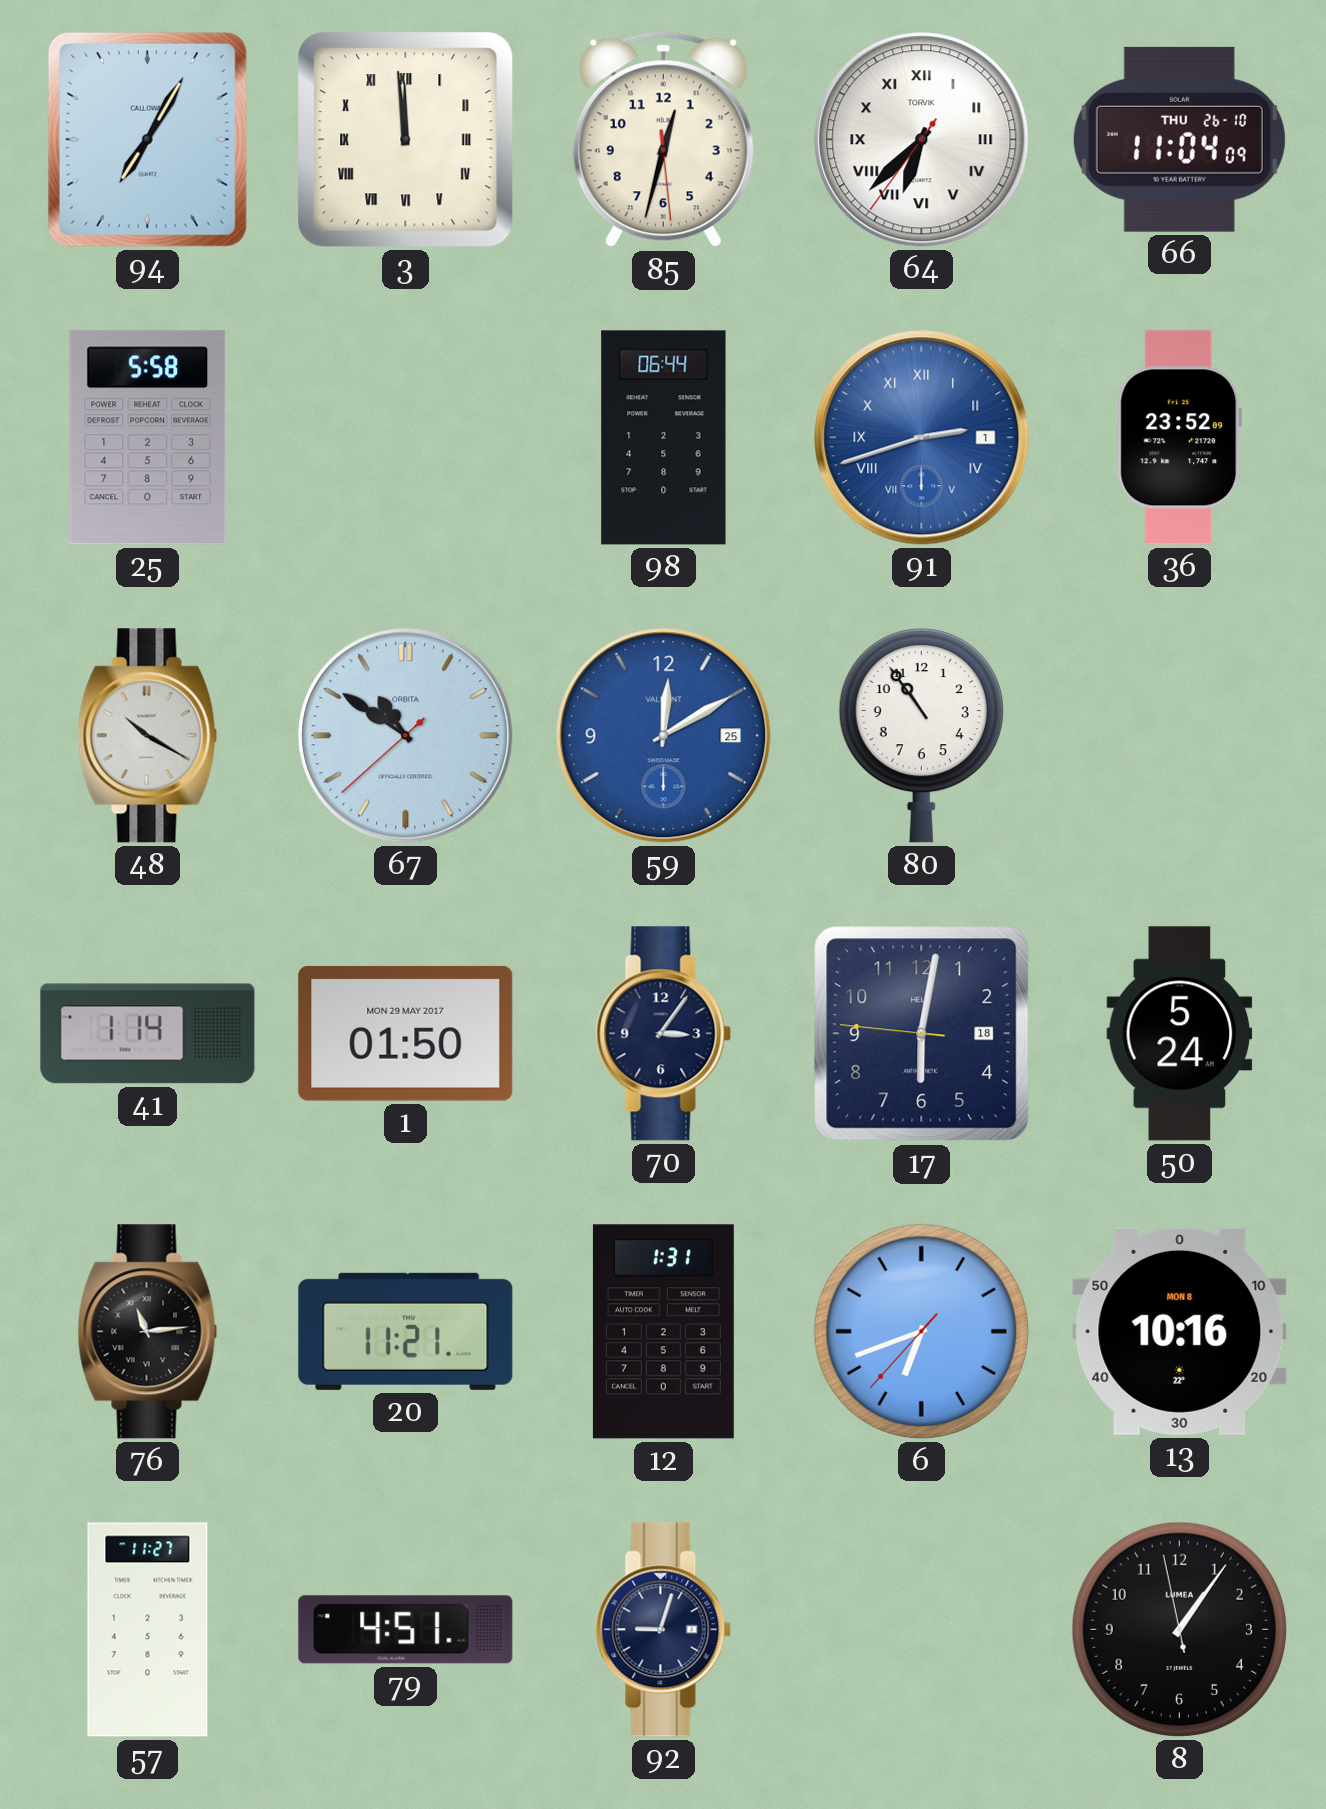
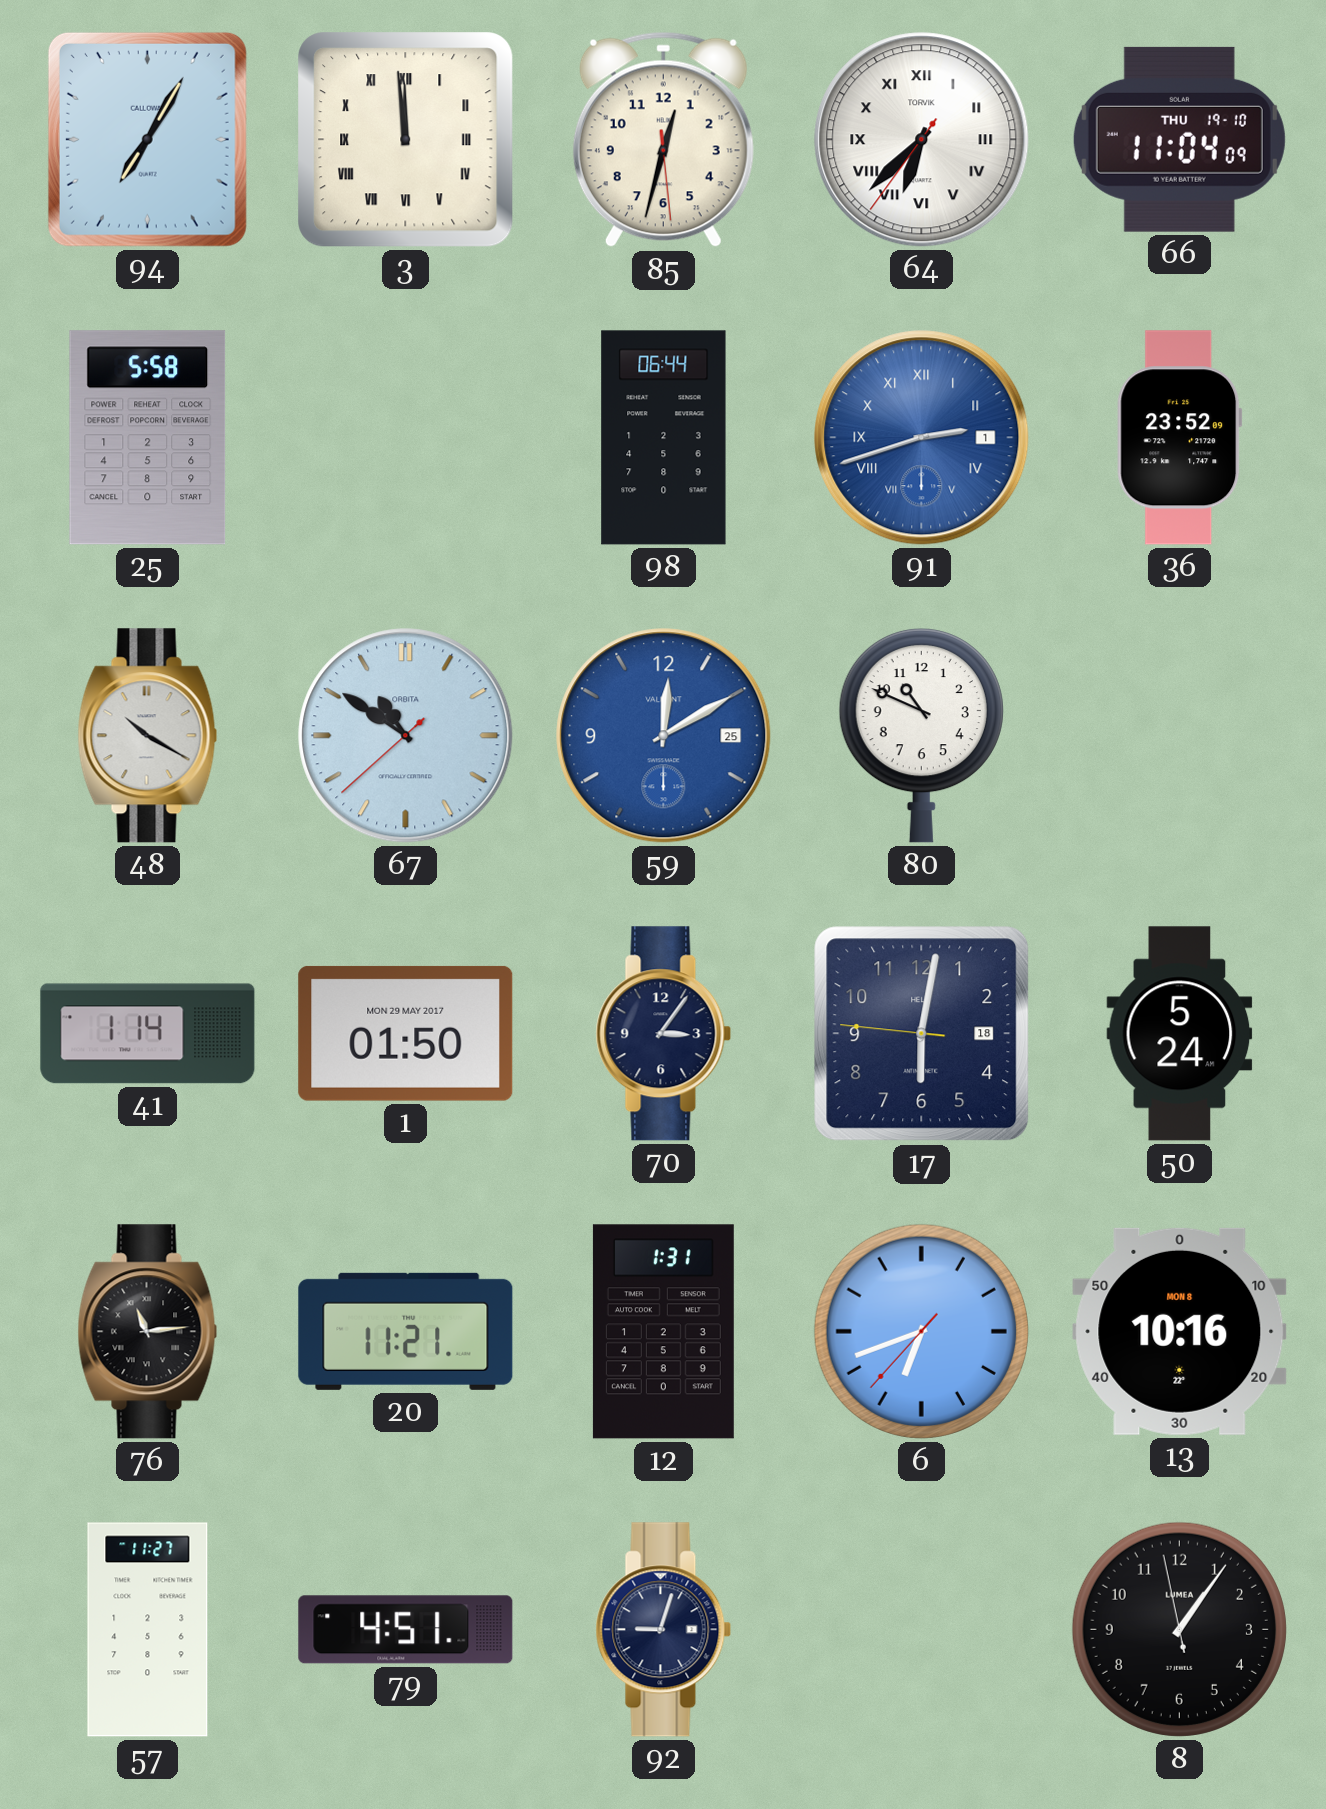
66 date: THU 26-10 -> THU 19-10 (1179, 139)
80: 10:54 -> 10:49 (921, 735)
